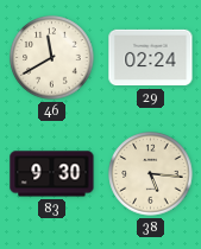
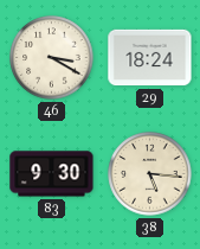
46: 11:40 -> 3:20 (52, 58)
29: 02:24 -> 18:24 (150, 58)
